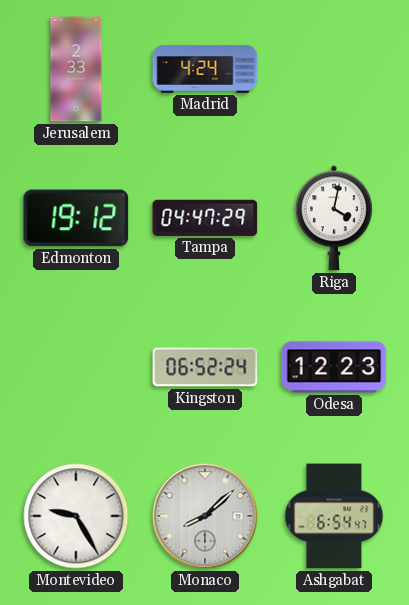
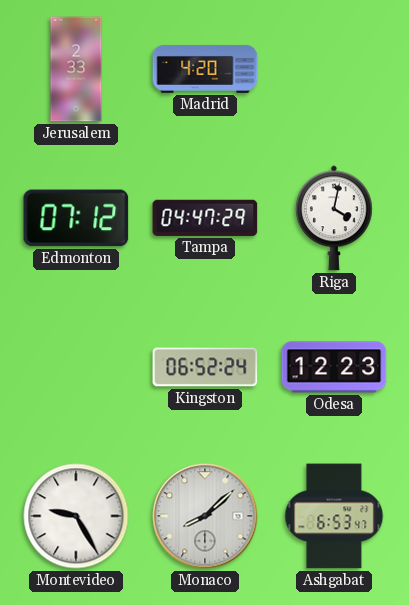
Madrid: 4:24 -> 4:20 (205, 69)
Edmonton: 19:12 -> 07:12 (76, 218)
Ashgabat: 6:54 -> 6:53 (334, 516)
